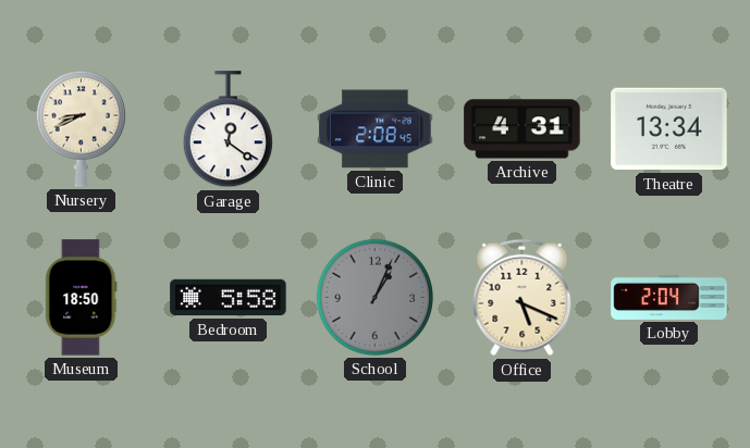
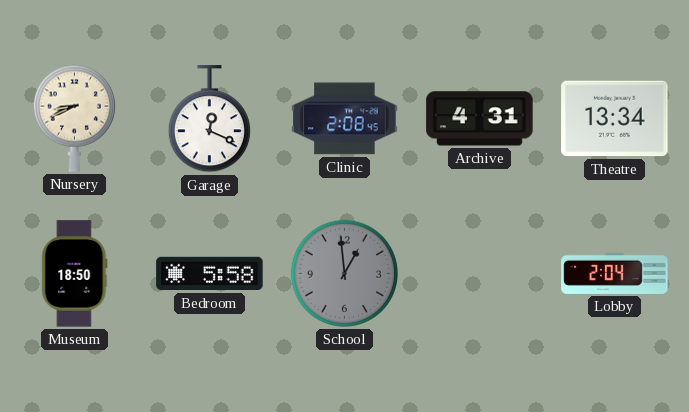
Garage: 12:21 -> 12:19 (209, 119)
School: 1:04 -> 12:59 (344, 273)
Office: 5:19 -> none (522, 298)
